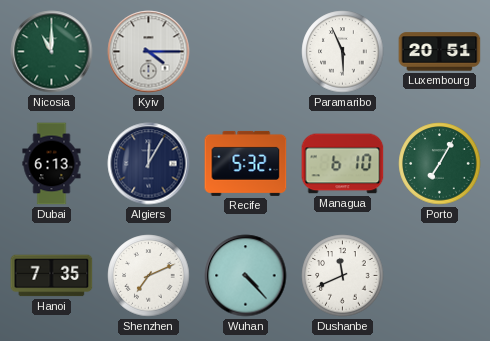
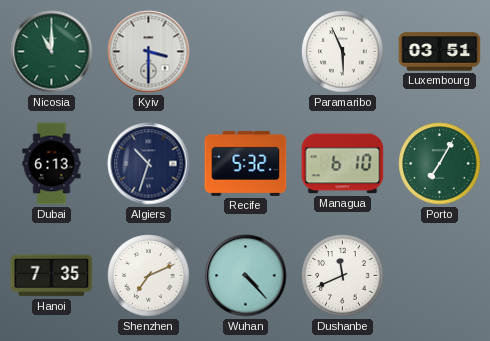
Kyiv: 4:15 -> 3:30 (149, 52)
Luxembourg: 20:51 -> 03:51 (440, 52)
Algiers: 12:05 -> 10:33 (149, 164)
